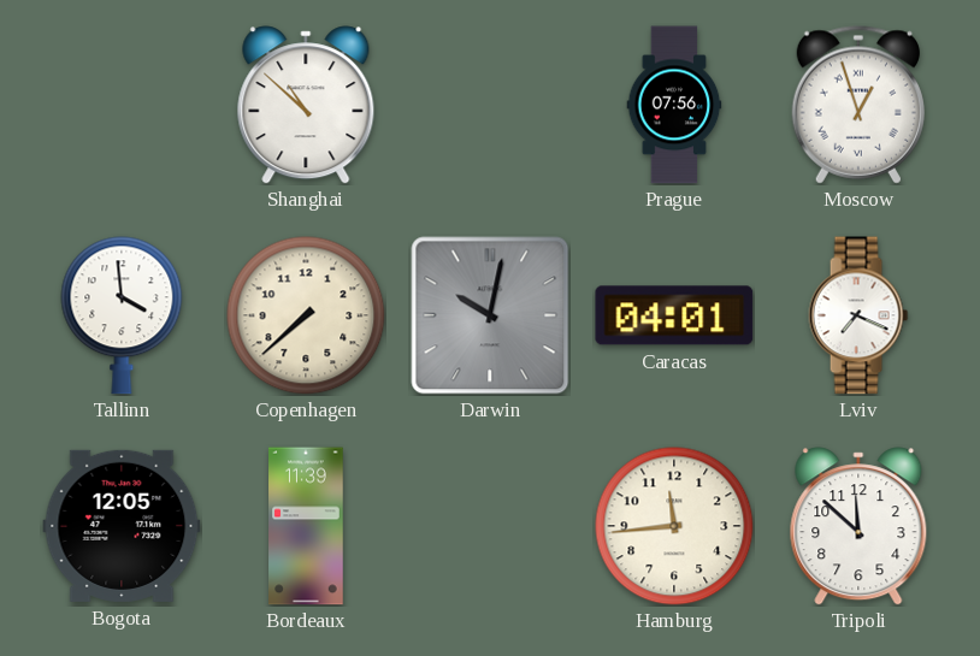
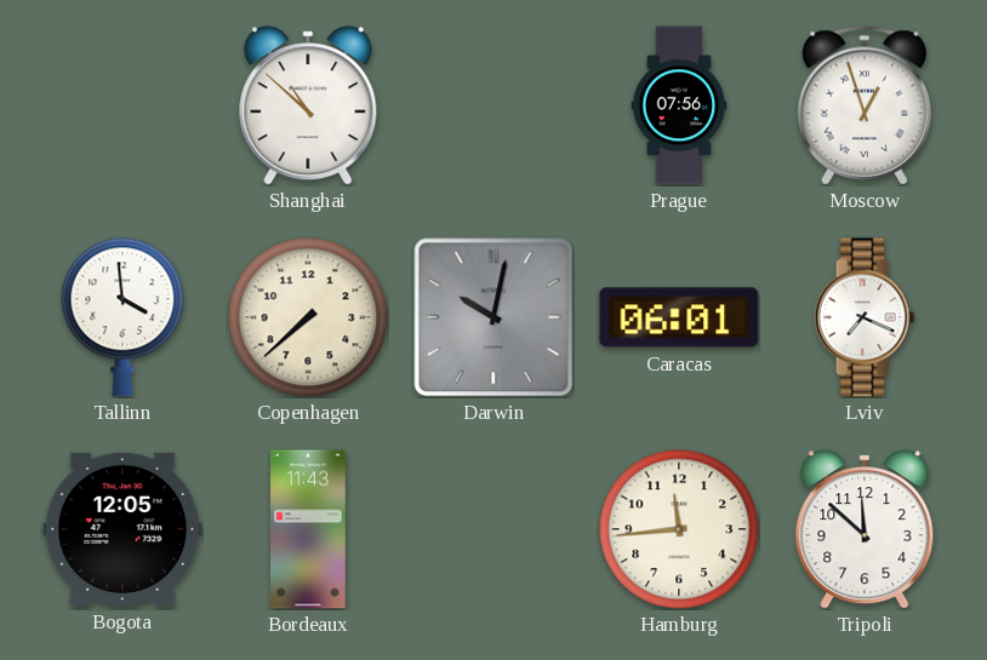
Caracas: 04:01 -> 06:01 (679, 317)
Bordeaux: 11:39 -> 11:43 (308, 529)
